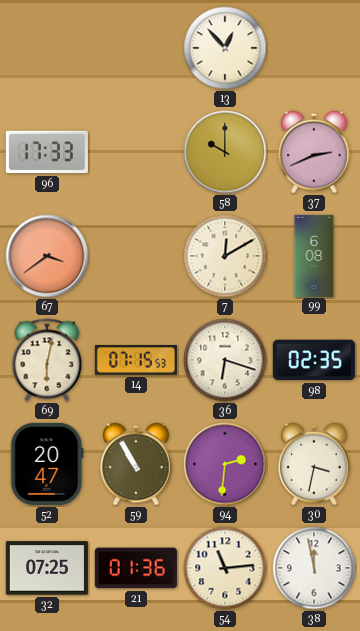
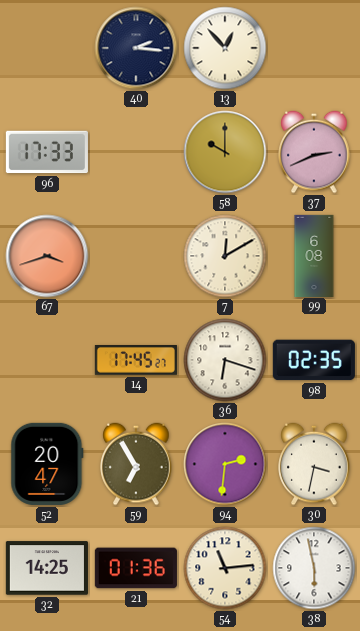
40: none -> 2:16 (136, 48)
67: 3:39 -> 3:42 (47, 256)
69: 6:02 -> none (47, 360)
14: 07:15 -> 17:45 (136, 361)
59: 10:55 -> 6:55 (136, 464)
32: 07:25 -> 14:25 (47, 568)
38: 11:58 -> 5:58 (314, 568)
